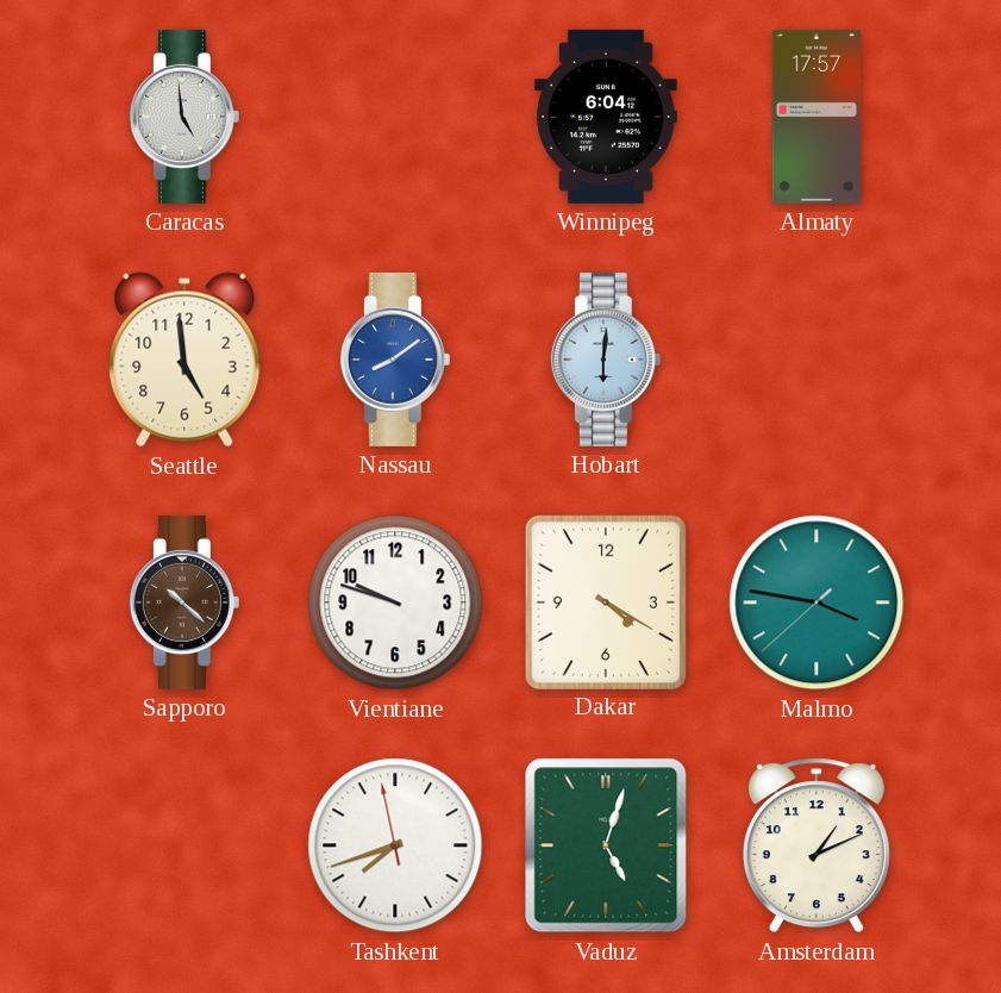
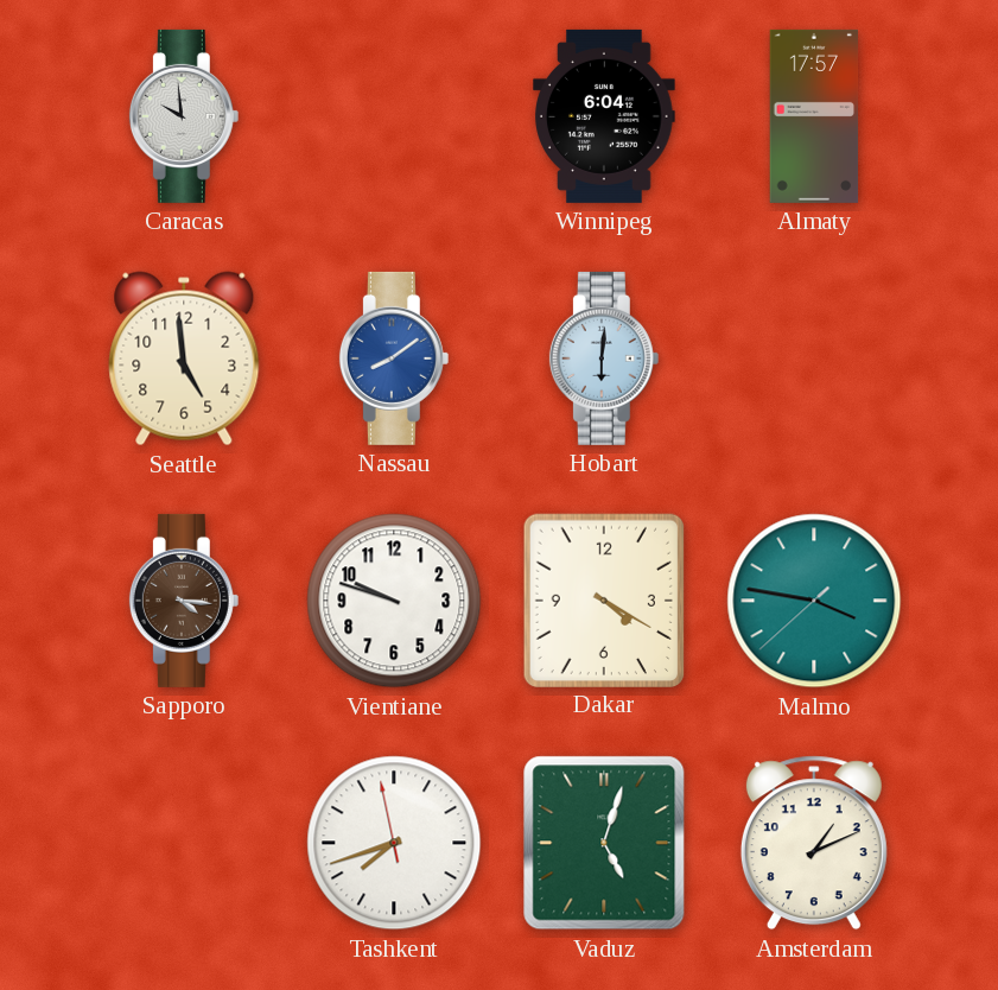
Caracas: 4:59 -> 9:59 (184, 116)
Sapporo: 10:22 -> 4:16 (184, 601)
